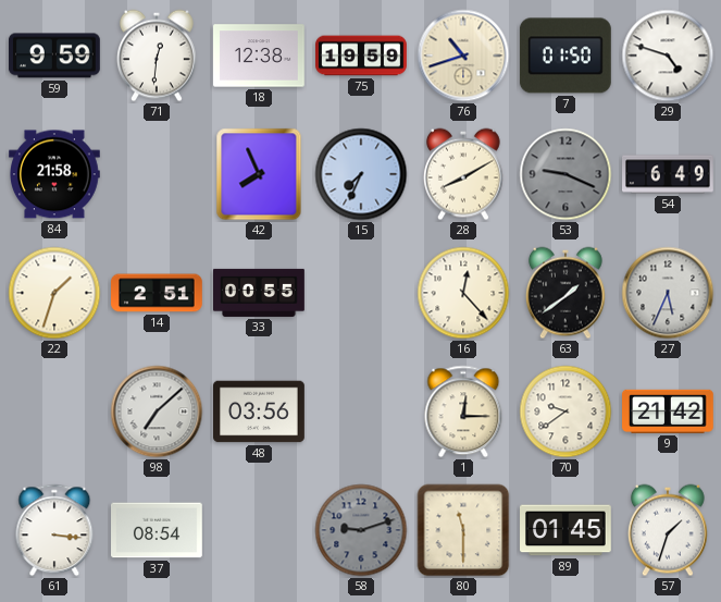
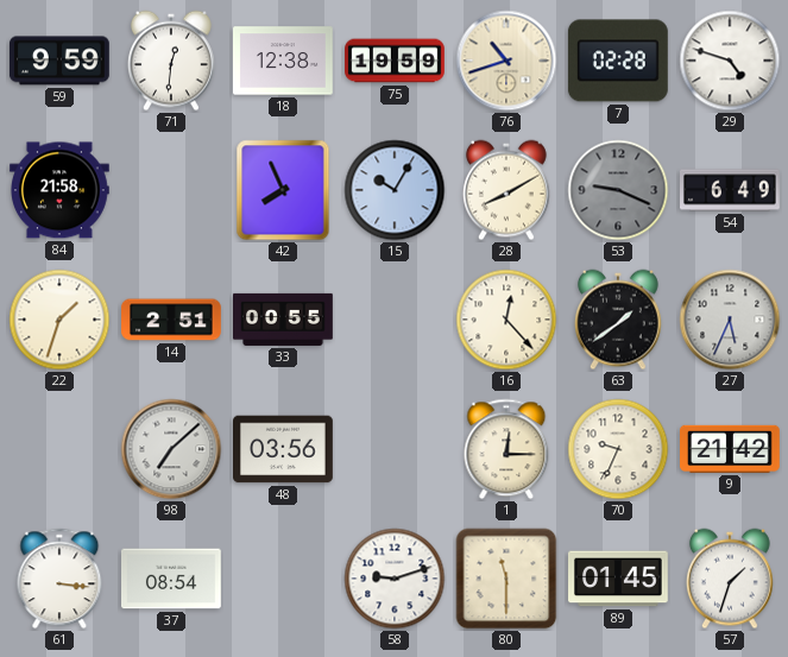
7: 01:50 -> 02:28 (618, 61)
15: 7:34 -> 10:05 (395, 190)
70: 9:39 -> 9:34 (618, 449)
58 dial: grey -> white (395, 579)
